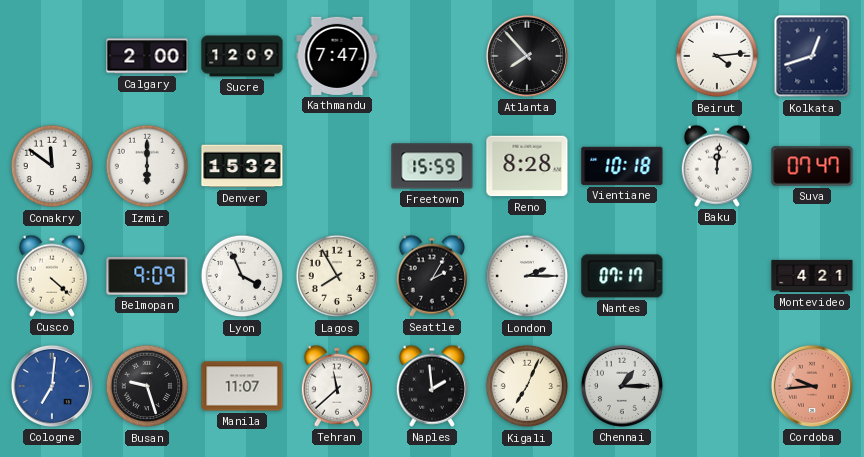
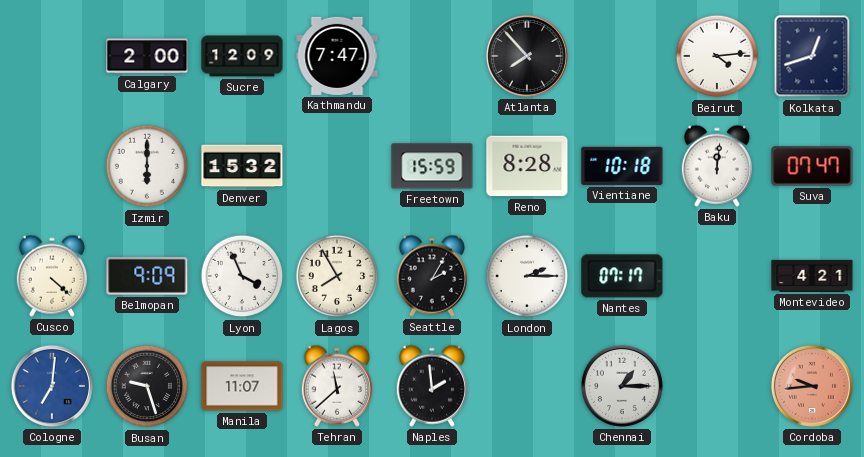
Conakry: 11:51 -> none (52, 166)
Kigali: 7:04 -> none (527, 386)
